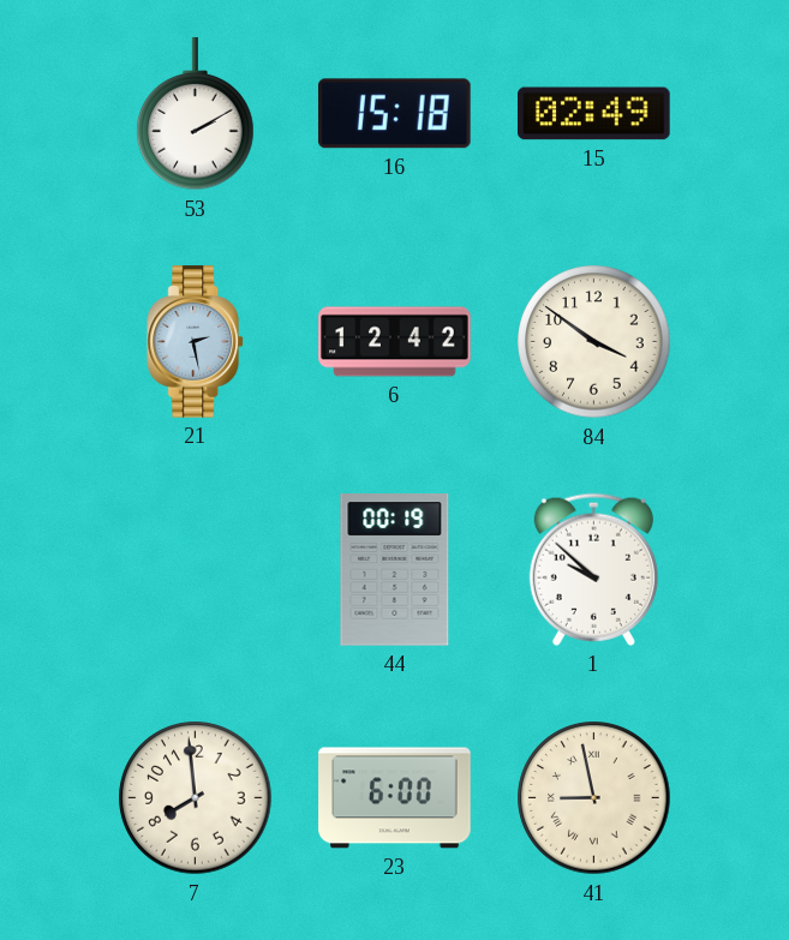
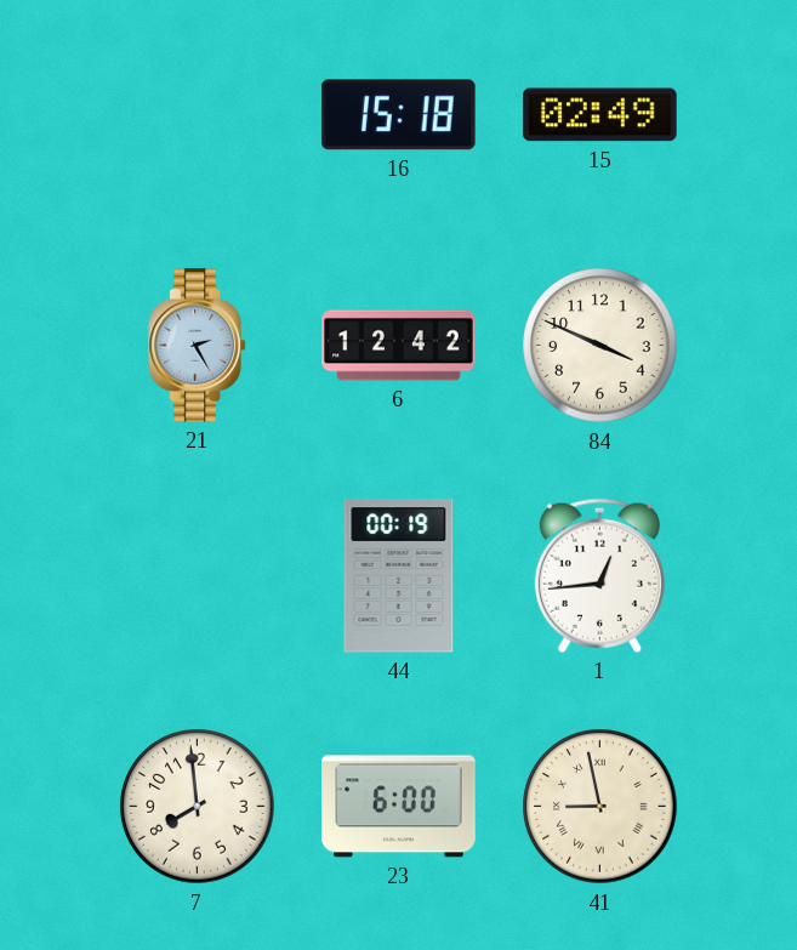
53: 2:10 -> none (196, 114)
21: 2:28 -> 2:25 (198, 346)
84: 3:51 -> 3:49 (600, 346)
1: 9:52 -> 12:44 (599, 575)
